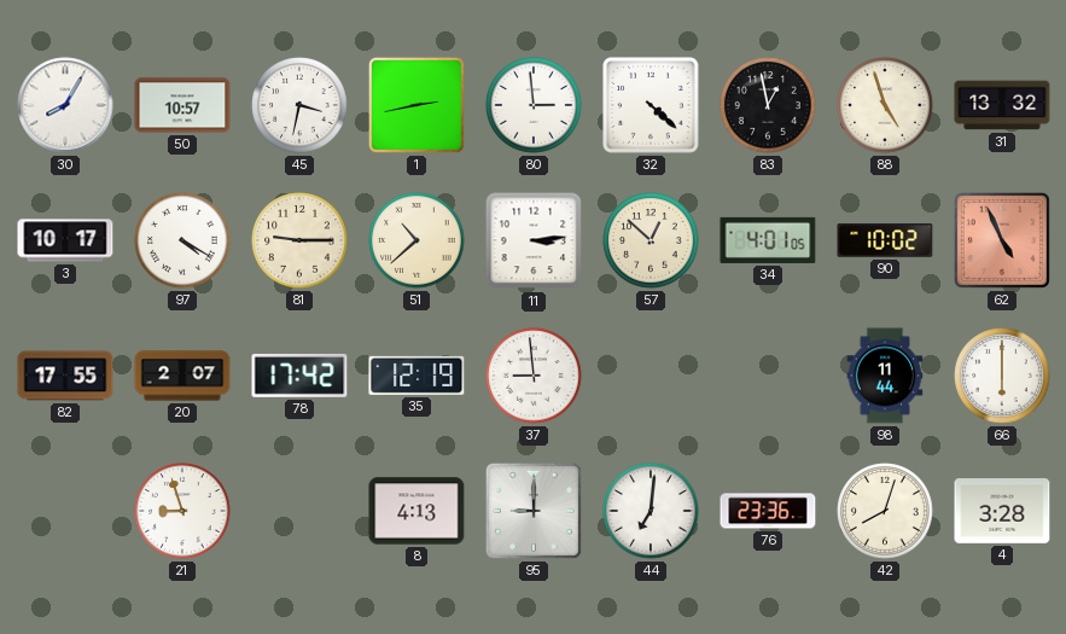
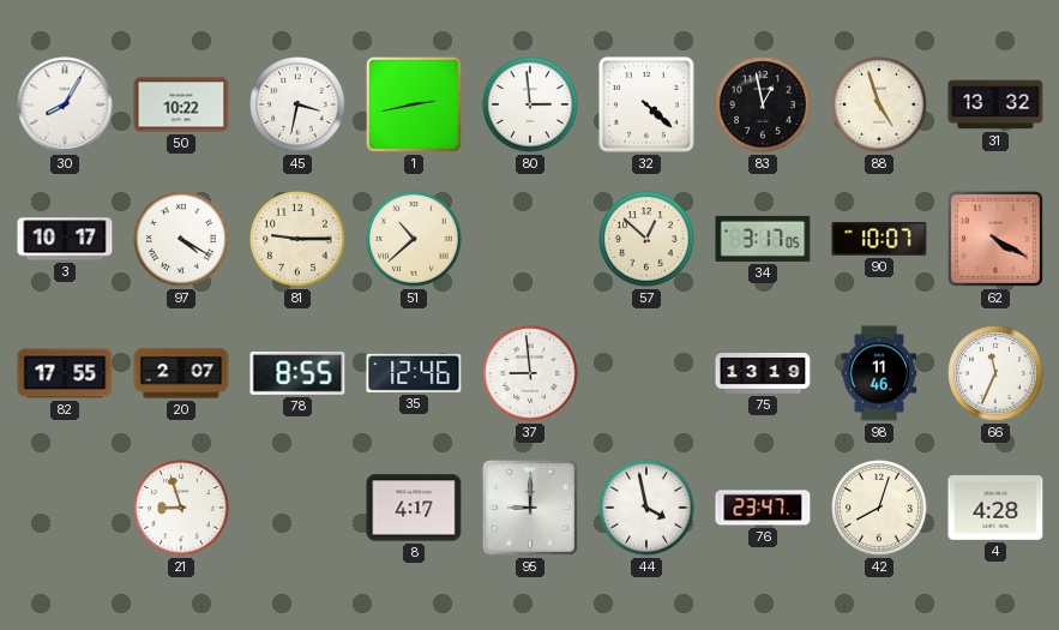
50: 10:57 -> 10:22 (181, 104)
11: 3:14 -> none (534, 240)
34: 4:01 -> 3:17 (763, 239)
90: 10:02 -> 10:07 (879, 239)
62: 4:56 -> 4:20 (995, 239)
78: 17:42 -> 8:55 (297, 373)
35: 12:19 -> 12:46 (414, 373)
75: none -> 13:19 (763, 374)
98: 11:44 -> 11:46 (879, 373)
66: 6:00 -> 11:34 (995, 373)
8: 4:13 -> 4:17 (414, 508)
44: 7:01 -> 3:58 (646, 508)
76: 23:36 -> 23:47 (763, 508)
4: 3:28 -> 4:28 (995, 509)
